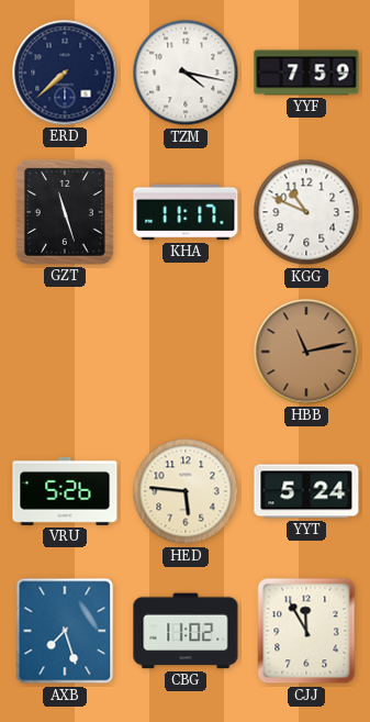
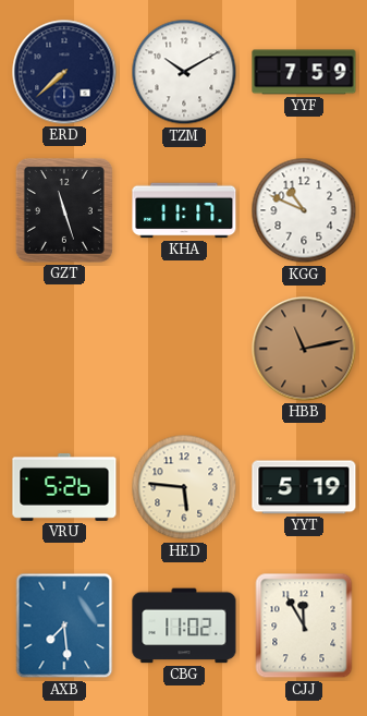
TZM: 4:17 -> 10:10 (184, 72)
YYT: 5:24 -> 5:19 (304, 487)
AXB: 7:27 -> 7:29 (64, 626)
